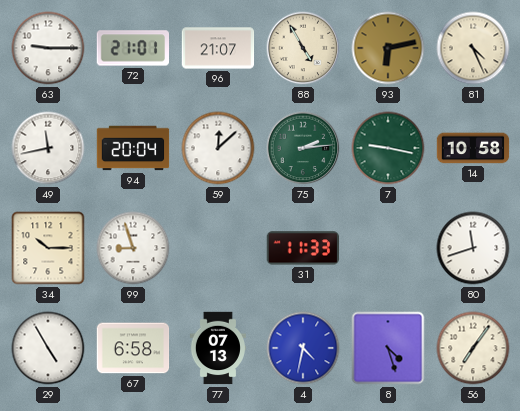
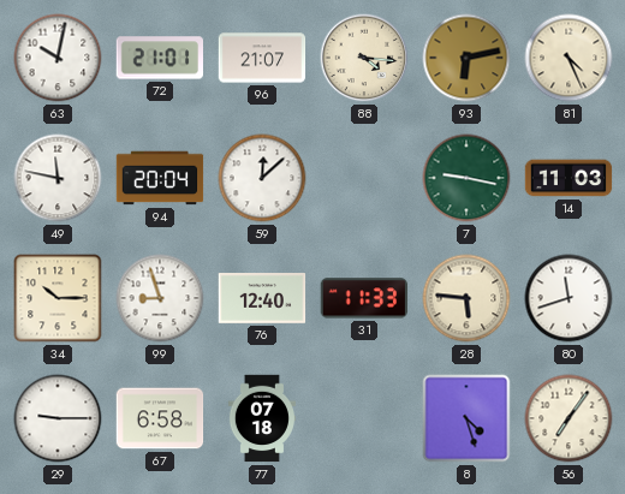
63: 9:15 -> 10:02 (58, 58)
88: 4:55 -> 4:16 (364, 58)
49: 11:43 -> 11:47 (58, 178)
75: 2:14 -> none (303, 148)
14: 10:58 -> 11:03 (569, 178)
76: none -> 12:40 (262, 299)
28: none -> 5:46 (466, 298)
29: 4:55 -> 9:15 (58, 418)
77: 07:13 -> 07:18 (262, 418)
4: 4:32 -> none (303, 348)
